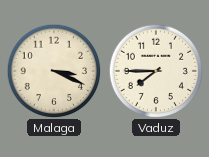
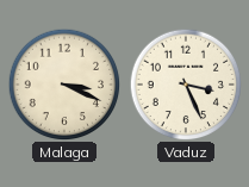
Vaduz: 7:45 -> 3:26 (186, 85)
